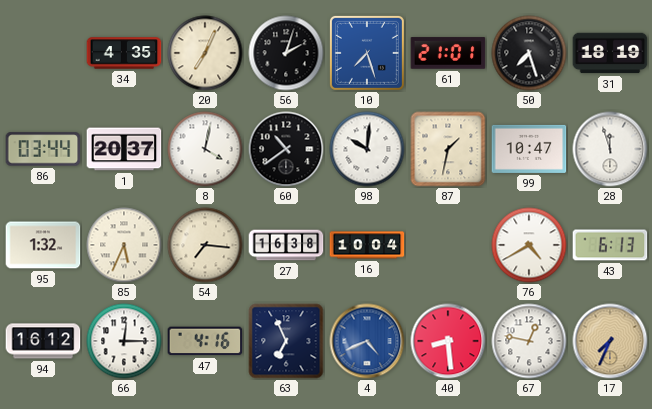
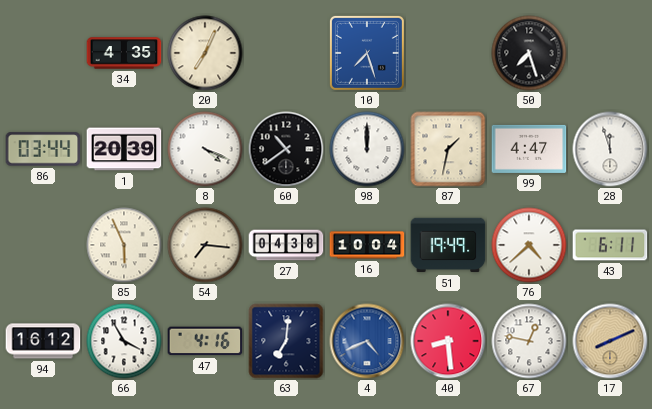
56: 2:03 -> none (286, 53)
61: 21:01 -> none (448, 53)
31: 18:19 -> none (610, 53)
1: 20:37 -> 20:39 (124, 149)
8: 4:02 -> 4:19 (205, 149)
98: 10:01 -> 12:00 (367, 149)
99: 10:47 -> 4:47 (529, 149)
95: 1:32 -> none (43, 245)
85: 5:34 -> 5:56 (124, 245)
27: 16:38 -> 04:38 (286, 245)
51: none -> 19:49 (448, 245)
76: 4:40 -> 4:38 (529, 245)
43: 6:13 -> 6:11 (610, 245)
66: 12:15 -> 3:55 (124, 341)
63: 6:56 -> 7:01 (286, 341)
17: 7:34 -> 8:11 (610, 341)
